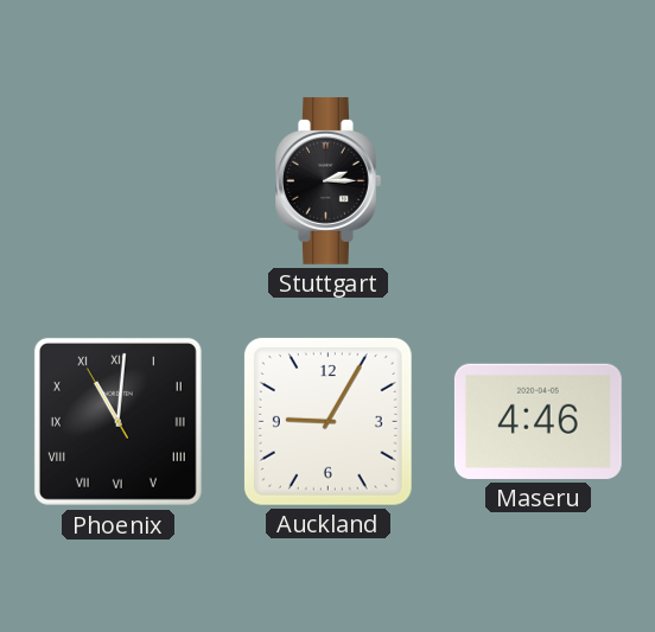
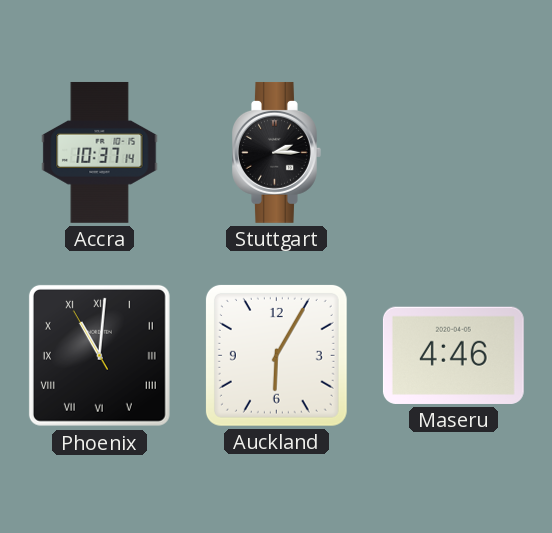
Accra: none -> 10:37 (100, 153)
Auckland: 9:05 -> 6:05 (276, 355)
